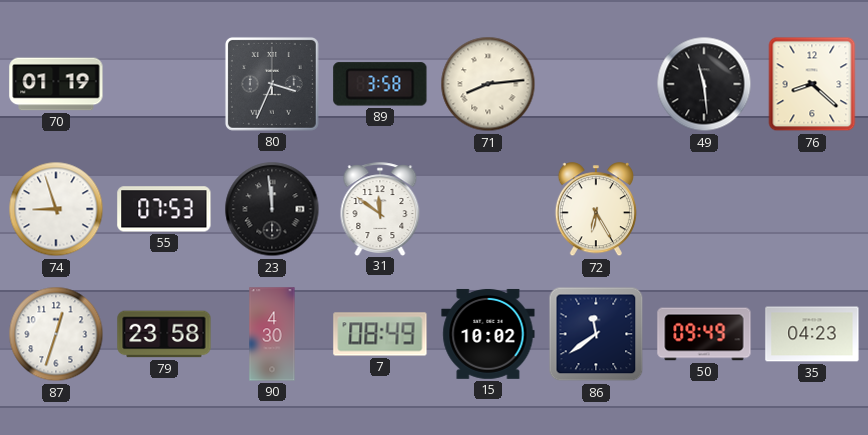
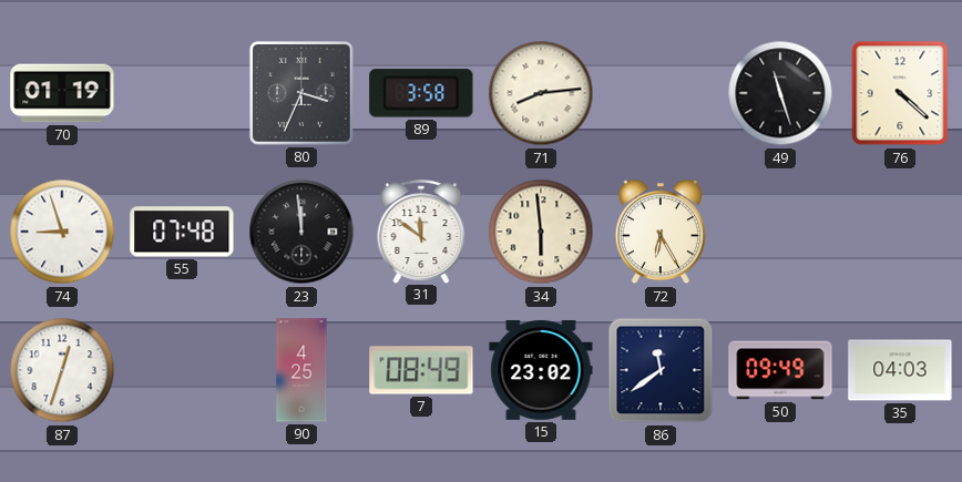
49: 11:29 -> 11:27 (780, 93)
76: 8:22 -> 4:22 (900, 93)
55: 07:53 -> 07:48 (182, 232)
34: none -> 5:59 (541, 232)
79: 23:58 -> none (164, 334)
90: 4:30 -> 4:25 (301, 370)
15: 10:02 -> 23:02 (541, 370)
35: 04:23 -> 04:03 (900, 370)
